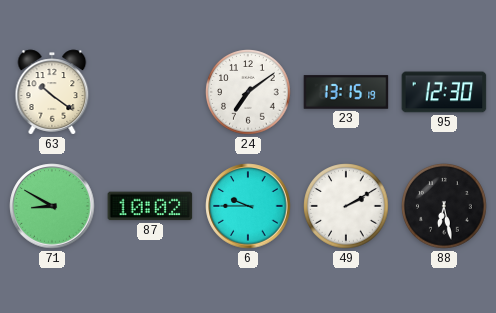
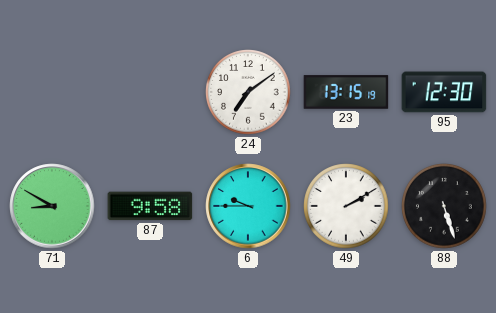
63: 10:21 -> none (52, 92)
87: 10:02 -> 9:58 (150, 206)
88: 6:28 -> 5:27 (444, 206)
